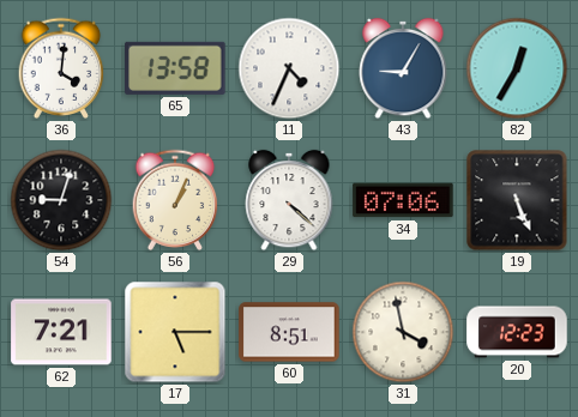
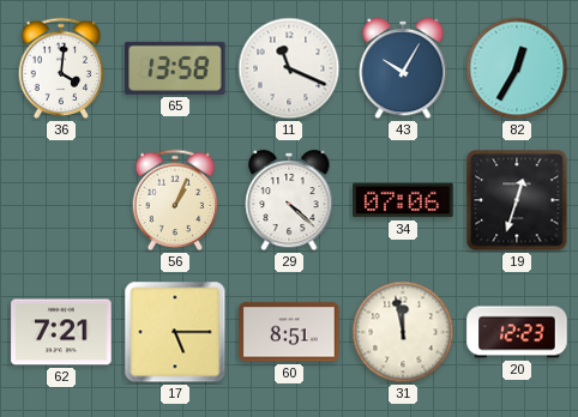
11: 4:34 -> 11:19 (289, 68)
43: 9:05 -> 10:05 (403, 68)
54: 9:03 -> none (61, 200)
19: 5:26 -> 12:33 (517, 200)
31: 3:58 -> 11:58 (403, 332)
